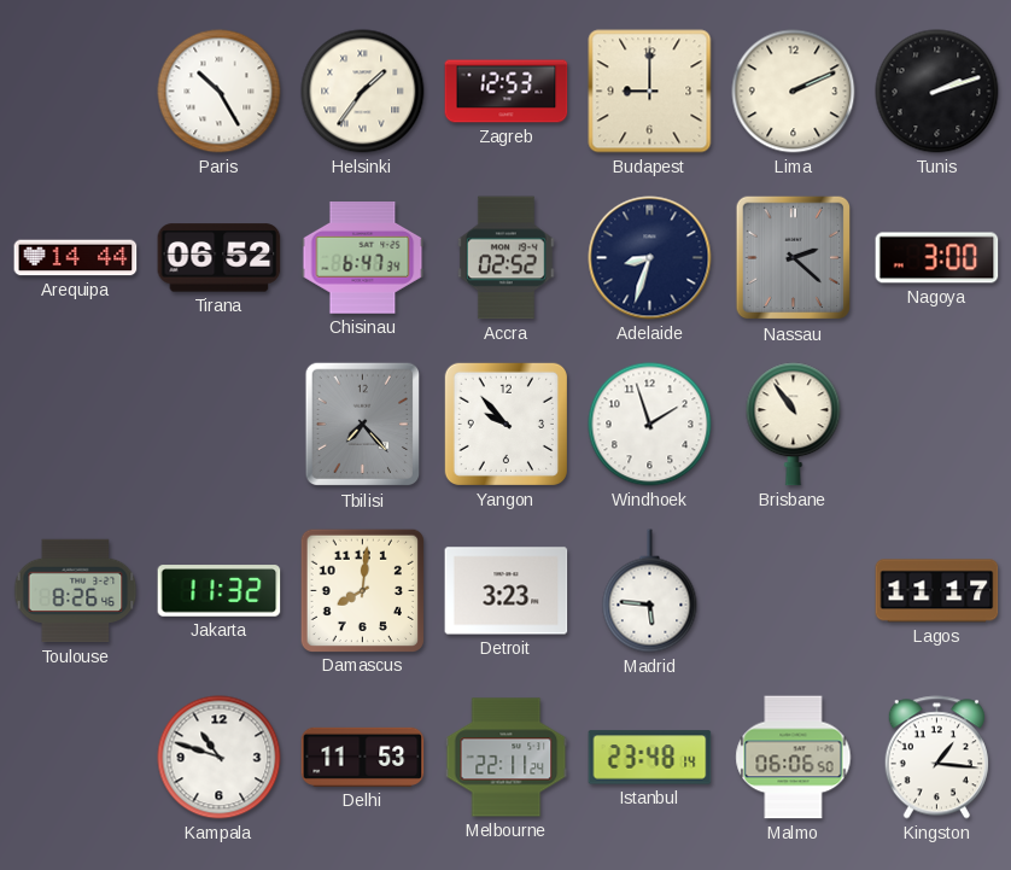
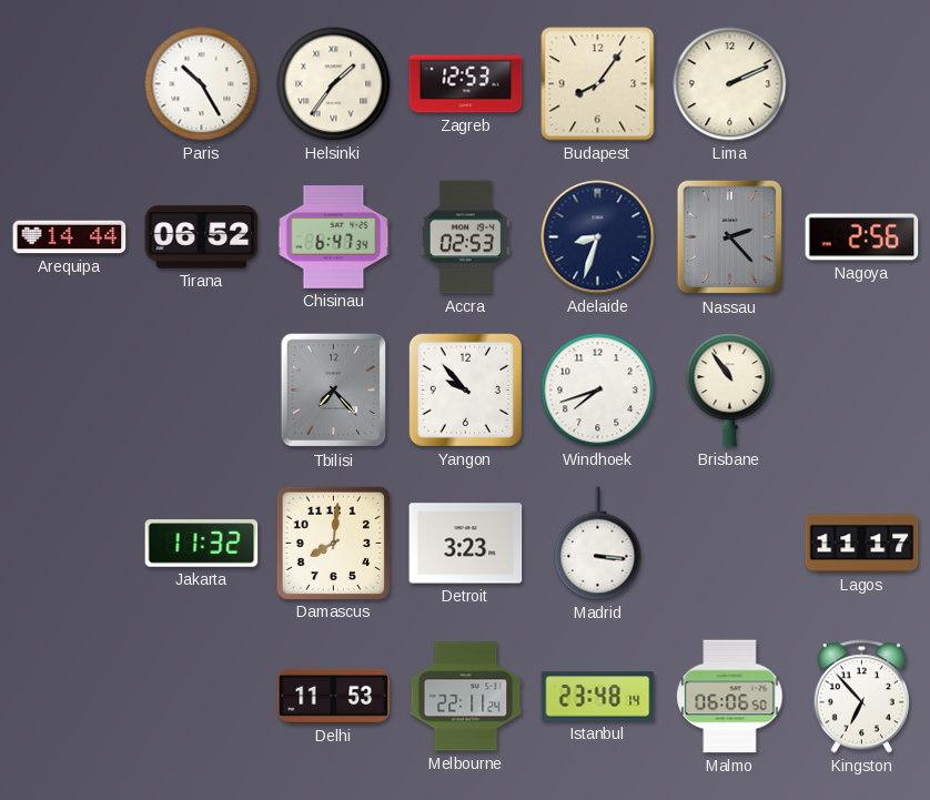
Budapest: 9:00 -> 8:06 (598, 84)
Tunis: 2:12 -> none (937, 92)
Accra: 02:52 -> 02:53 (465, 237)
Nassau: 2:22 -> 2:23 (730, 237)
Nagoya: 3:00 -> 2:56 (862, 237)
Windhoek: 1:57 -> 7:42 (598, 391)
Toulouse: 8:26 -> none (76, 591)
Madrid: 5:46 -> 3:16 (598, 544)
Kampala: 10:48 -> none (220, 758)
Kingston: 1:16 -> 6:53 (861, 697)
